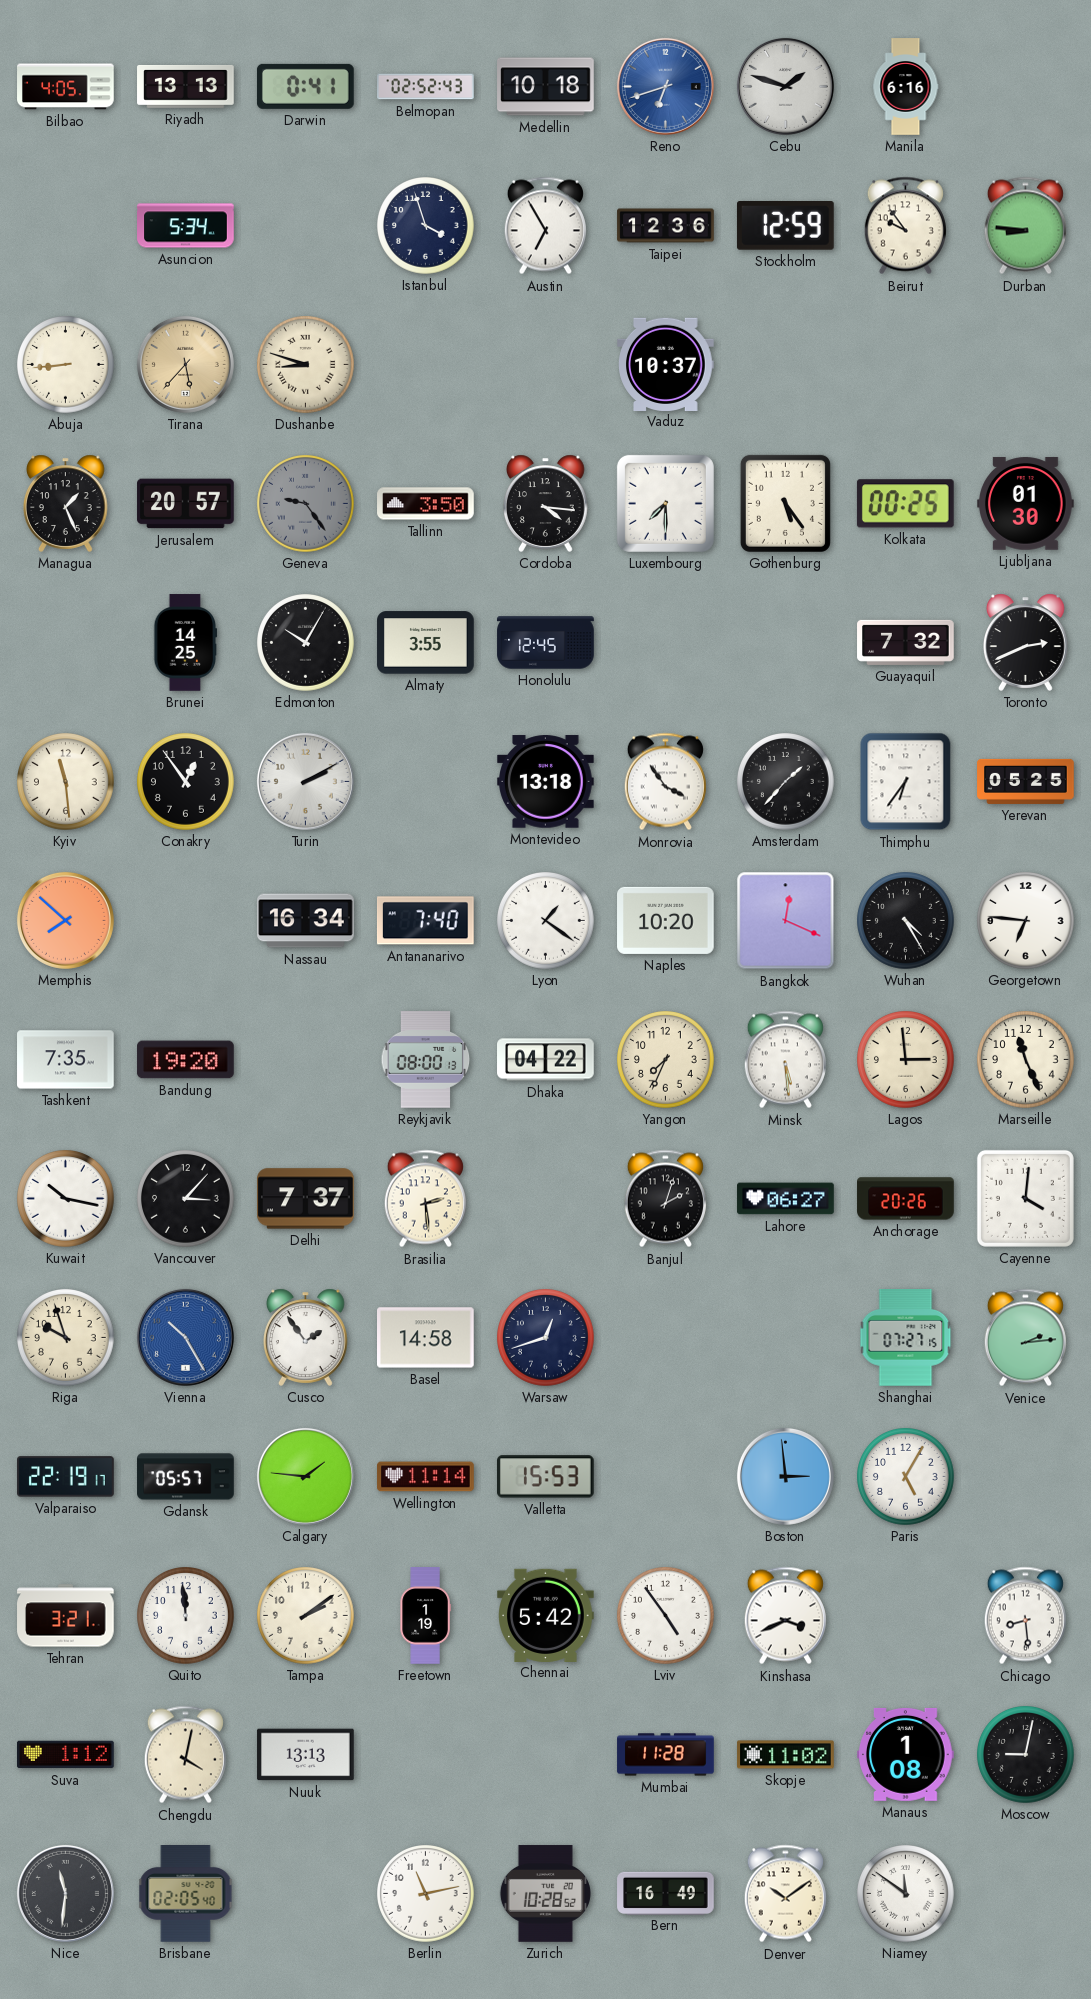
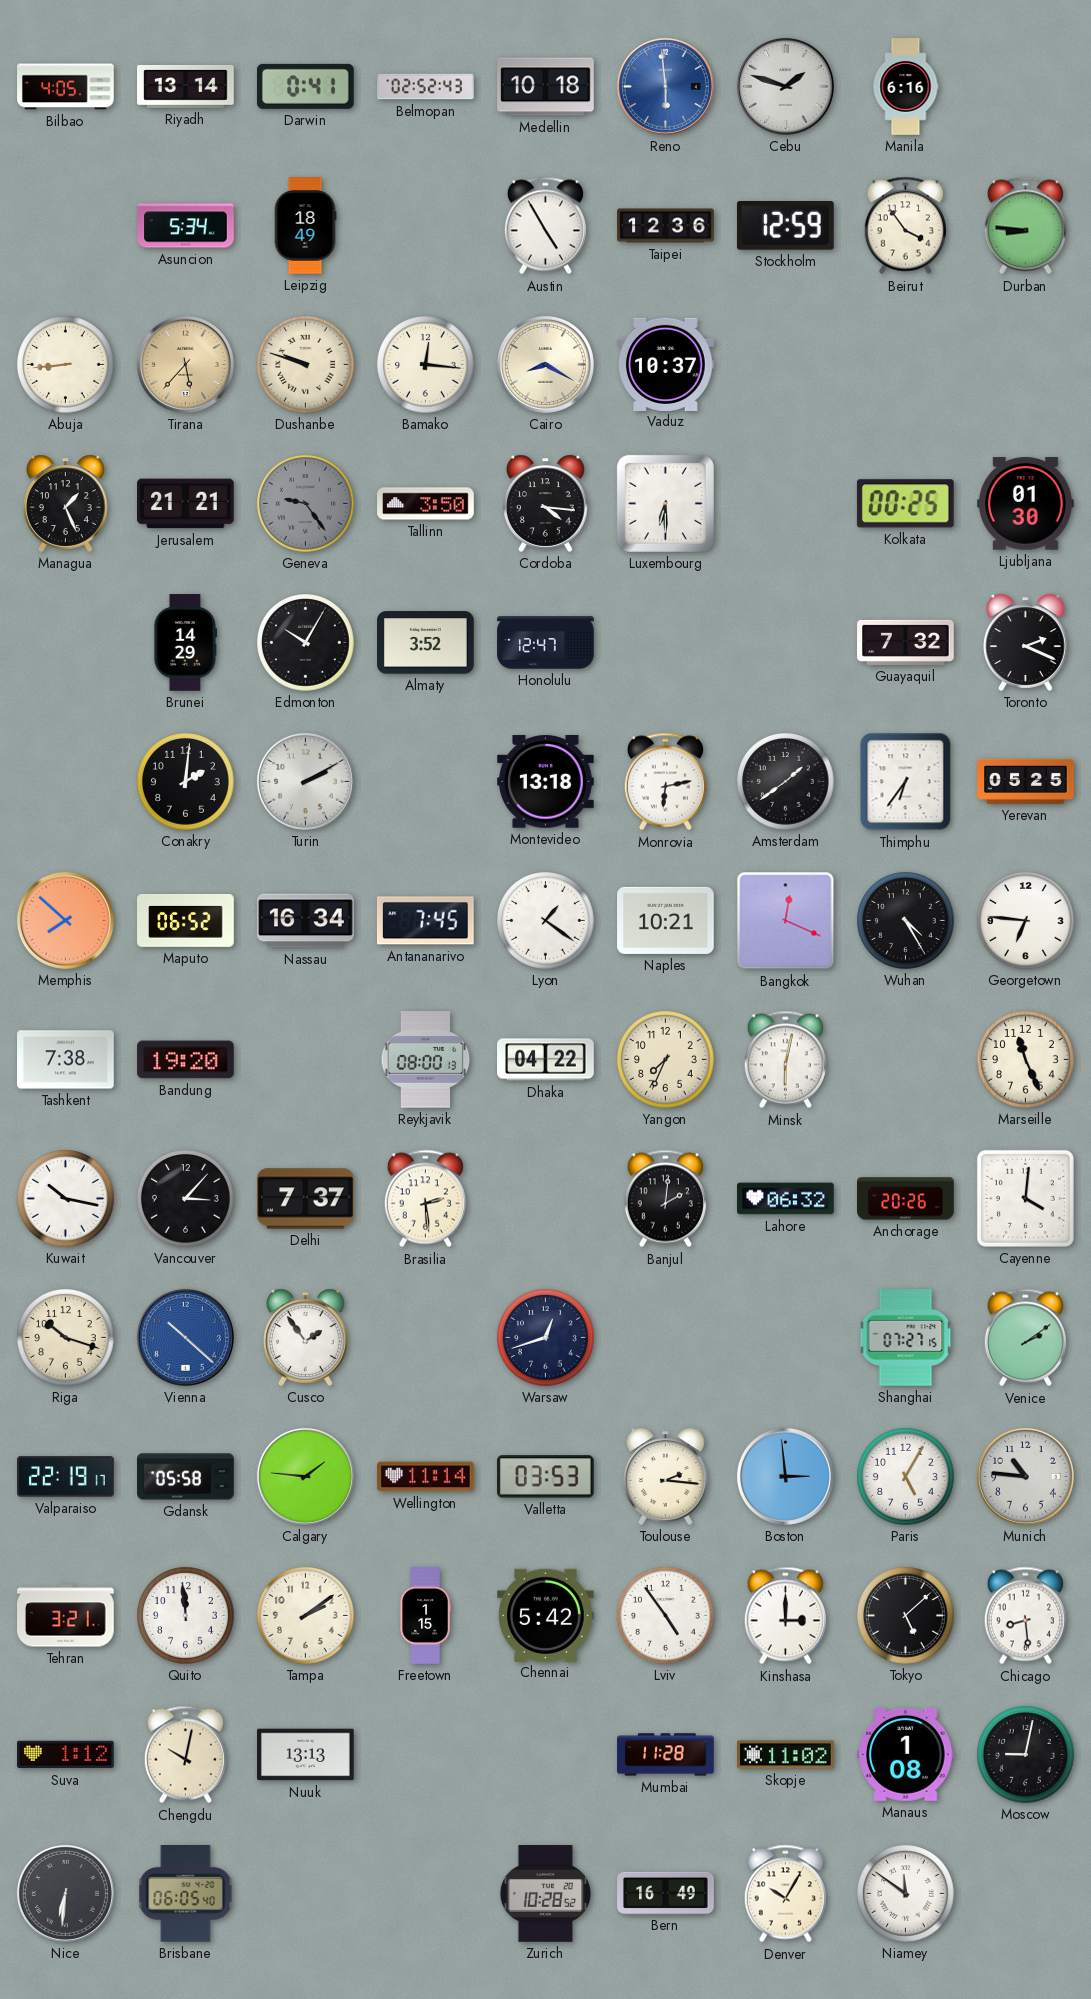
Riyadh: 13:13 -> 13:14 (186, 86)
Reno: 6:42 -> 5:59 (665, 86)
Leipzig: none -> 18:49 (305, 226)
Istanbul: 3:57 -> none (426, 226)
Austin: 6:55 -> 4:55 (545, 226)
Beirut: 9:54 -> 3:54 (905, 226)
Dushanbe: 8:48 -> 9:48 (306, 365)
Bamako: none -> 12:16 (426, 365)
Cairo: none -> 8:20 (545, 364)
Jerusalem: 20:57 -> 21:21 (186, 504)
Luxembourg: 7:30 -> 6:30 (665, 503)
Gothenburg: 5:24 -> none (785, 503)
Brunei: 14:25 -> 14:29 (185, 643)
Almaty: 3:55 -> 3:52 (426, 643)
Honolulu: 12:45 -> 12:47 (546, 643)
Toronto: 2:41 -> 2:19 (1026, 642)
Kyiv: 11:29 -> none (66, 782)
Conakry: 12:54 -> 2:01 (186, 782)
Monrovia: 3:54 -> 6:13 (665, 782)
Amsterdam: 1:37 -> 1:39 (786, 782)
Maputo: none -> 06:52 (186, 920)
Antananarivo: 7:40 -> 7:45 (425, 921)
Naples: 10:20 -> 10:21 (666, 920)
Tashkent: 7:35 -> 7:38 (66, 1060)
Minsk: 5:29 -> 6:02 (785, 1060)
Lagos: 2:59 -> none (906, 1060)
Banjul: 2:03 -> 2:01 (665, 1199)
Lahore: 06:27 -> 06:32 (786, 1199)
Riga: 9:57 -> 10:18 (66, 1338)
Vienna: 10:25 -> 10:22 (185, 1337)
Basel: 14:58 -> none (426, 1338)
Venice: 2:14 -> 2:09 (1025, 1338)
Gdansk: 05:57 -> 05:58 (186, 1477)
Valletta: 15:53 -> 03:53 (546, 1477)
Toulouse: none -> 2:16 (666, 1476)
Munich: none -> 10:46 (1025, 1476)
Freetown: 1:19 -> 1:15 (425, 1616)
Kinshasa: 3:41 -> 3:00 (785, 1616)
Tokyo: none -> 5:08 (906, 1616)
Chengdu: 4:02 -> 10:02 (185, 1755)
Nice: 11:31 -> 6:31 (65, 1893)
Brisbane: 02:05 -> 06:05 (186, 1894)
Berlin: 11:13 -> none (426, 1894)
Denver: 10:09 -> 10:05 (785, 1894)
